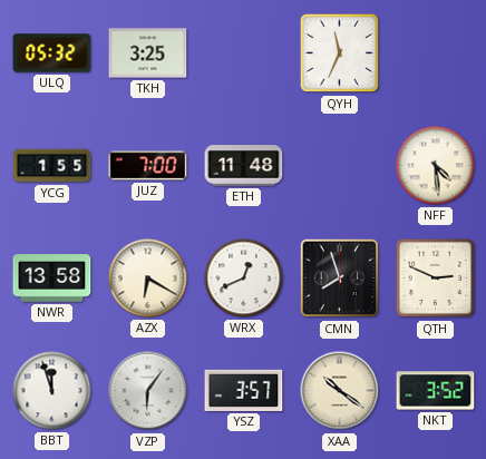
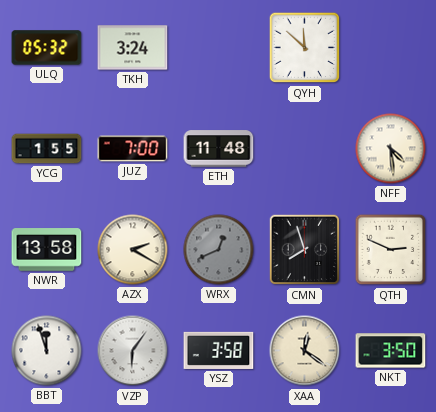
TKH: 3:25 -> 3:24 (133, 48)
QYH: 11:34 -> 11:52 (305, 48)
AZX: 6:20 -> 2:20 (133, 250)
WRX dial: white -> grey (219, 250)
YSZ: 3:57 -> 3:58 (219, 350)
XAA: 10:21 -> 12:21 (305, 351)
NKT: 3:52 -> 3:50 (391, 351)
